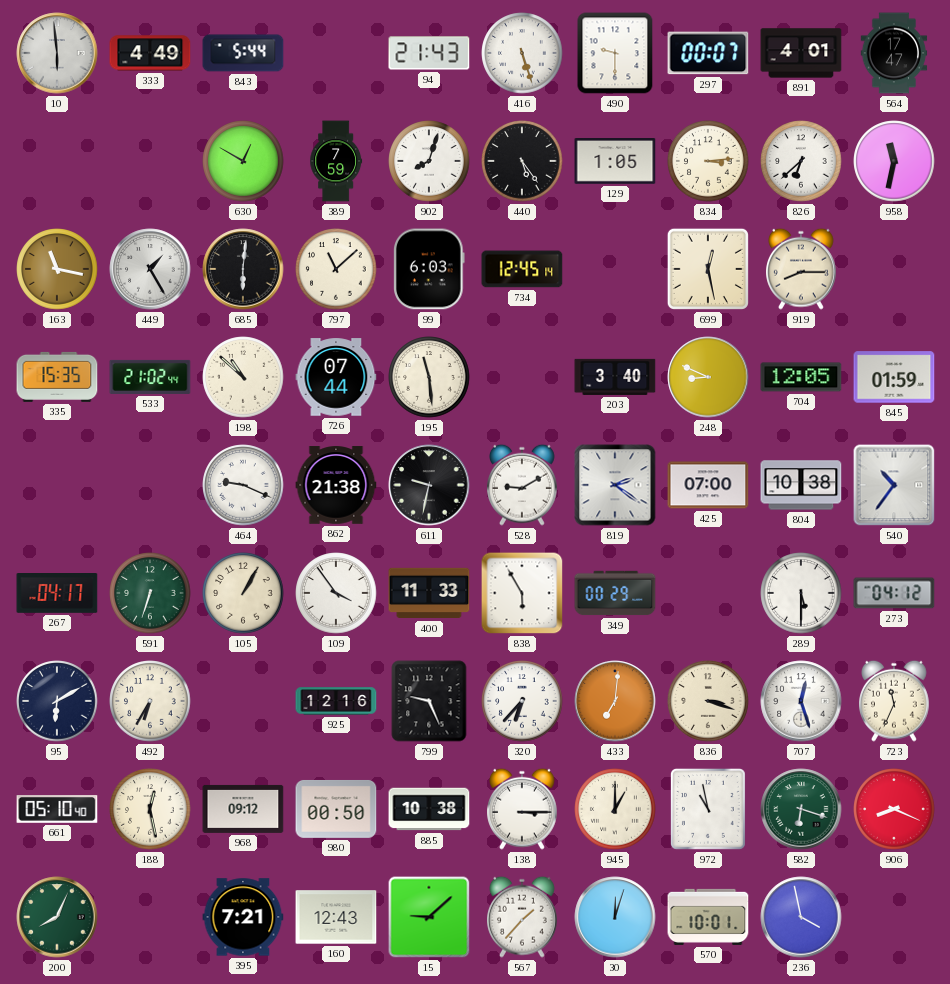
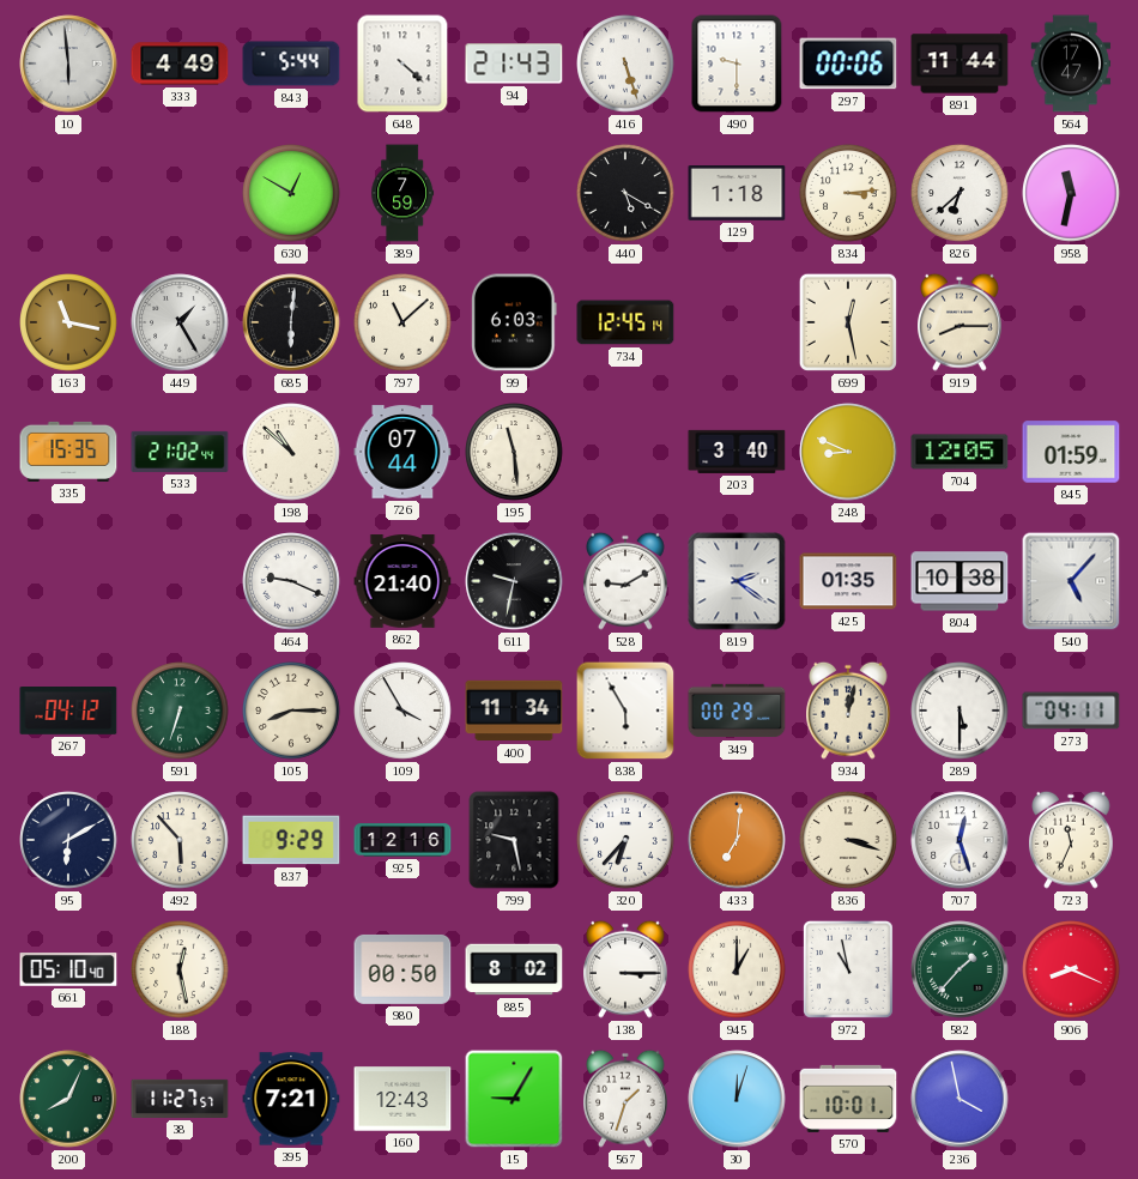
648: none -> 4:22 (402, 64)
297: 00:07 -> 00:06 (848, 64)
891: 4:01 -> 11:44 (960, 64)
902: 8:03 -> none (429, 161)
440: 5:24 -> 5:20 (625, 193)
129: 1:05 -> 1:18 (737, 194)
862: 21:38 -> 21:40 (402, 581)
425: 07:00 -> 01:35 (848, 581)
540: 10:36 -> 5:07 (1071, 581)
267: 04:17 -> 04:12 (68, 712)
105: 1:05 -> 8:15 (291, 711)
109: 3:54 -> 3:55 (402, 711)
400: 11:33 -> 11:34 (514, 711)
934: none -> 12:02 (849, 711)
273: 04:12 -> 04:11 (1071, 711)
492: 6:35 -> 5:53 (180, 840)
837: none -> 9:29 (291, 840)
799: 9:26 -> 9:28 (514, 840)
968: 09:12 -> none (243, 809)
885: 10:38 -> 8:02 (514, 969)
582: 6:18 -> 1:37 (960, 969)
38: none -> 11:27 (180, 1099)
15: 9:08 -> 9:05 (514, 1099)
567: 1:37 -> 1:33 (626, 1099)
